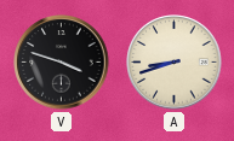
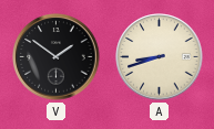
V: 3:48 -> 1:51 (57, 57)
